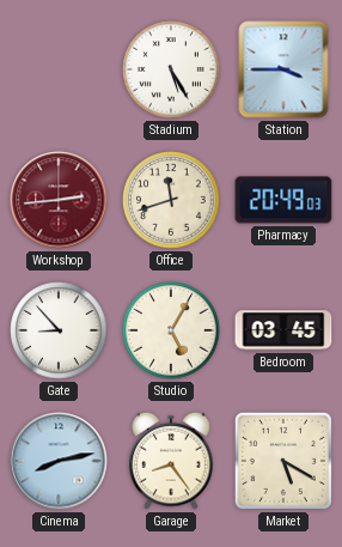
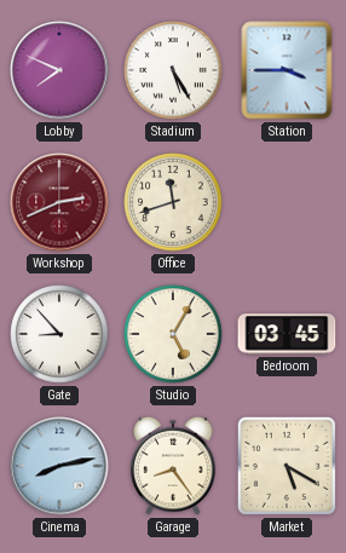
Lobby: none -> 7:49 (59, 70)
Workshop: 2:44 -> 2:41 (59, 202)
Pharmacy: 20:49 -> none (283, 200)
